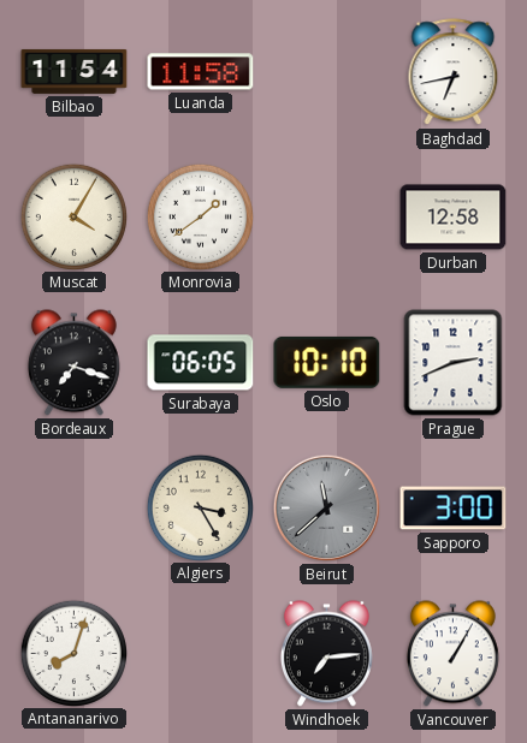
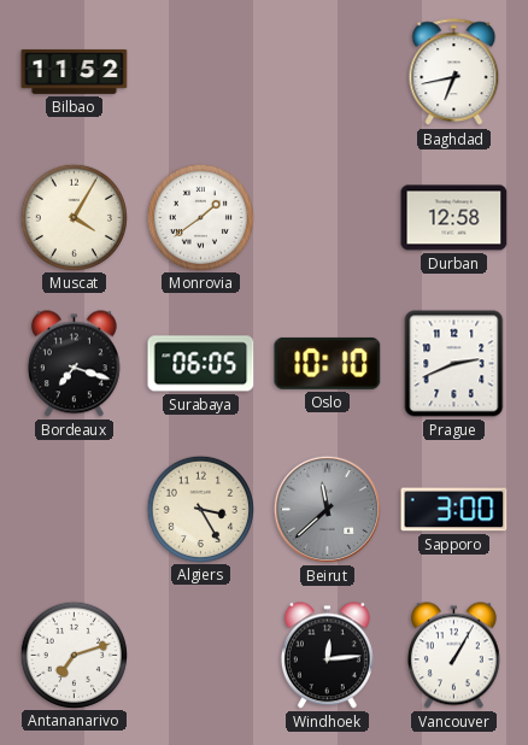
Bilbao: 11:54 -> 11:52 (75, 71)
Luanda: 11:58 -> none (201, 72)
Antananarivo: 8:03 -> 7:12 (74, 655)
Windhoek: 7:14 -> 12:14 (327, 656)
